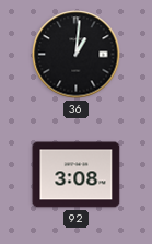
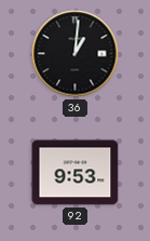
92: 3:08 -> 9:53 (76, 173)
